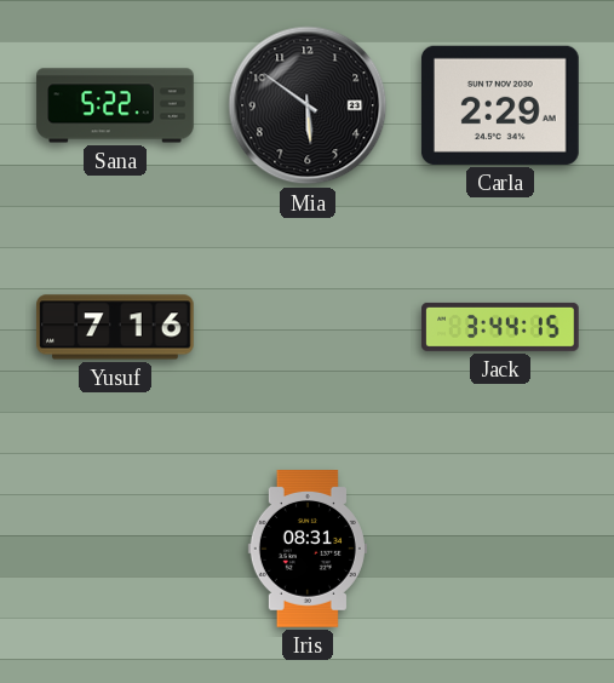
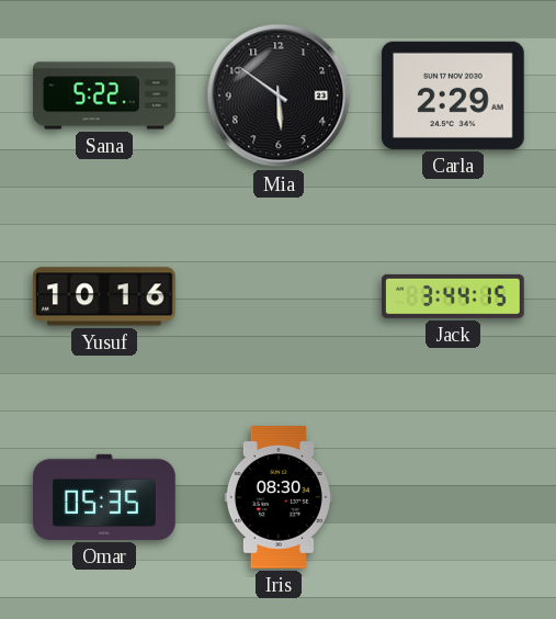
Yusuf: 7:16 -> 10:16 (104, 296)
Omar: none -> 05:35 (104, 497)
Iris: 08:31 -> 08:30 (279, 498)
